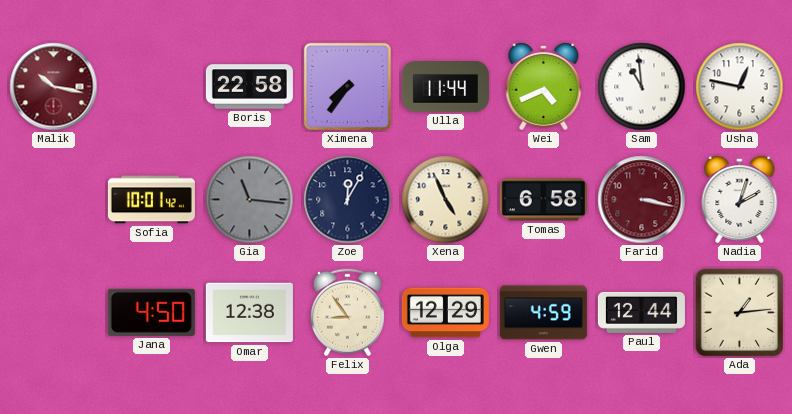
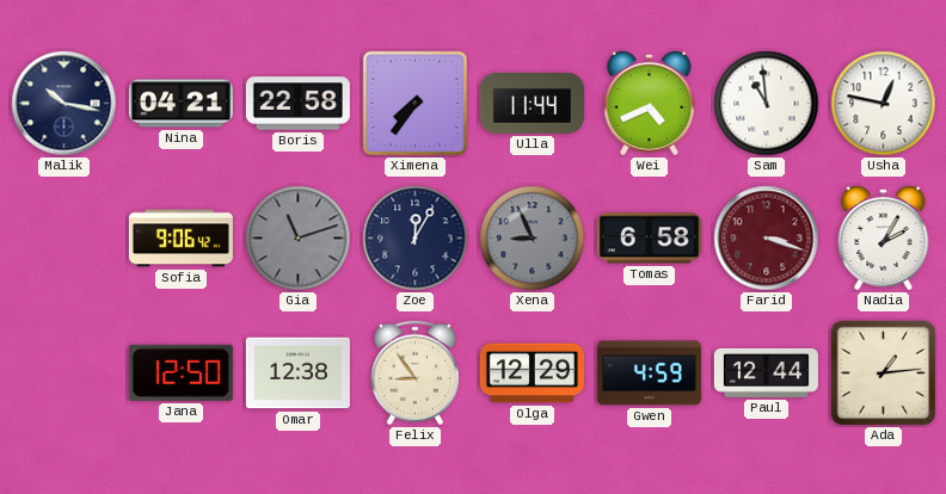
Malik dial: burgundy -> navy (64, 104)
Nina: none -> 04:21 (180, 104)
Sofia: 10:01 -> 9:06 (180, 239)
Gia: 11:16 -> 11:12 (299, 239)
Xena: 4:56 -> 8:56 (533, 239)
Xena dial: cream -> grey (533, 239)
Farid: 3:17 -> 3:18 (767, 239)
Nadia: 2:03 -> 2:05 (884, 237)
Jana: 4:50 -> 12:50 (180, 372)
